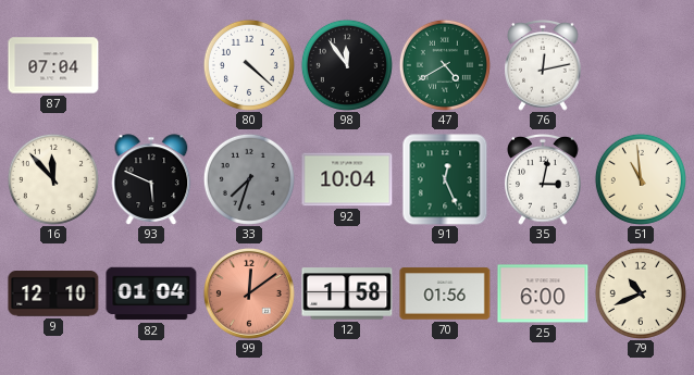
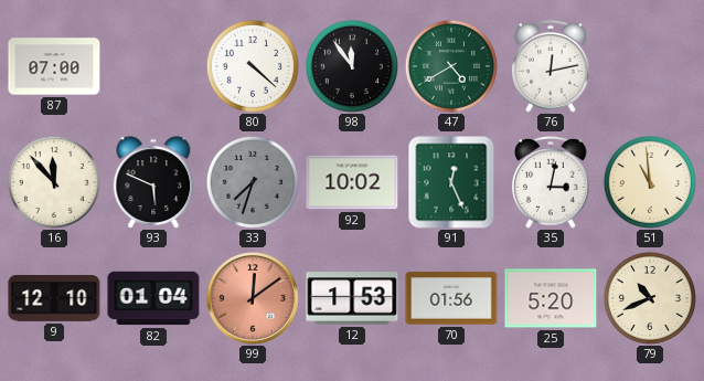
87: 07:04 -> 07:00 (54, 66)
92: 10:04 -> 10:02 (352, 182)
12: 1:58 -> 1:53 (352, 298)
25: 6:00 -> 5:20 (551, 298)
